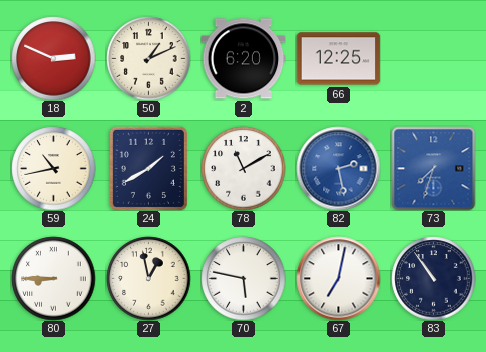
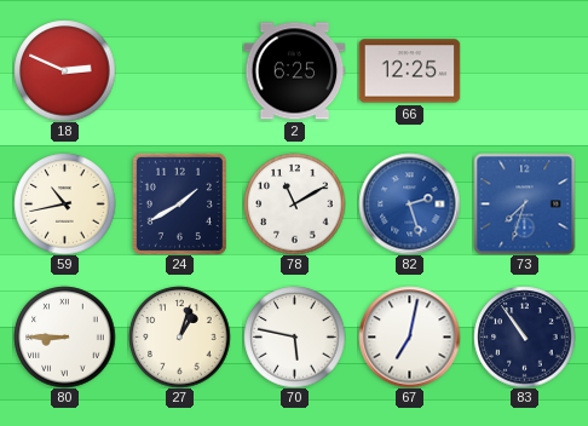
50: 1:11 -> none (148, 58)
2: 6:20 -> 6:25 (294, 71)
82: 2:28 -> 2:27 (409, 203)
27: 12:58 -> 1:03 (179, 336)
